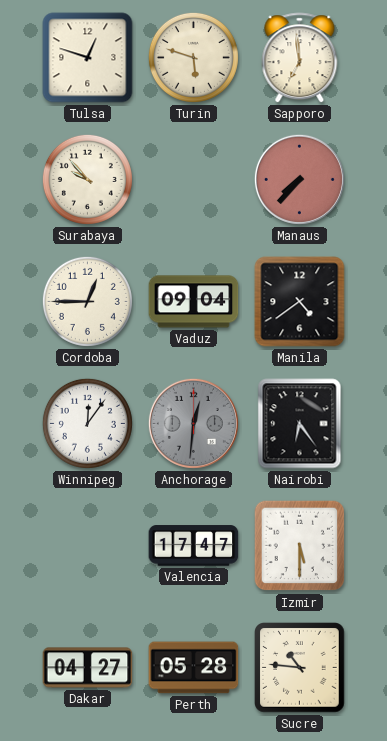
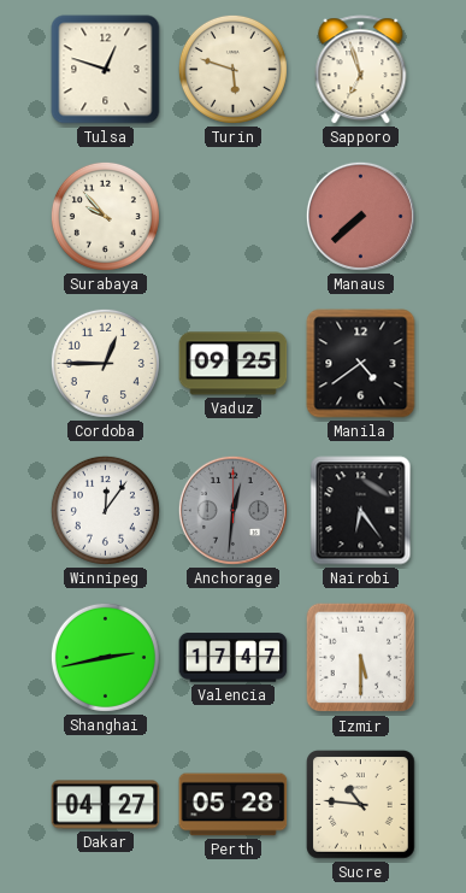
Sapporo: 6:59 -> 6:57 (361, 70)
Manaus: 7:37 -> 7:38 (360, 216)
Vaduz: 09:04 -> 09:25 (234, 364)
Shanghai: none -> 2:43 (105, 657)
